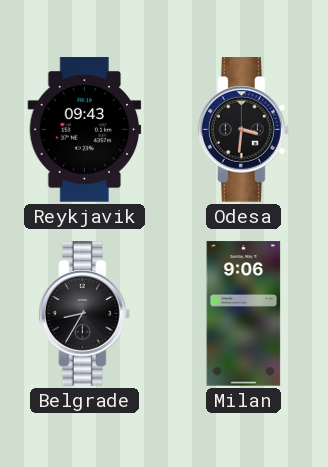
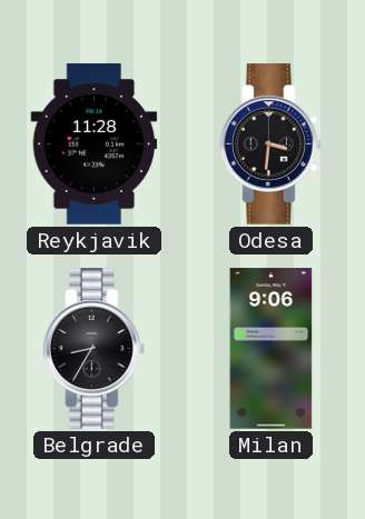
Reykjavik: 09:43 -> 11:28 (95, 144)
